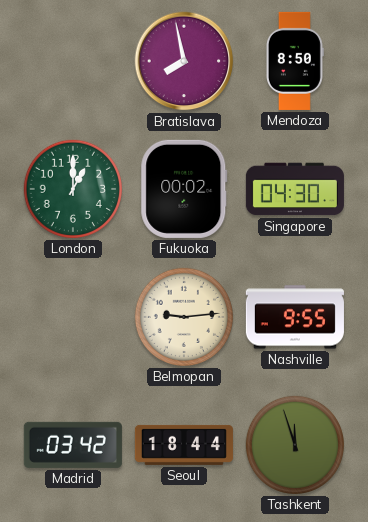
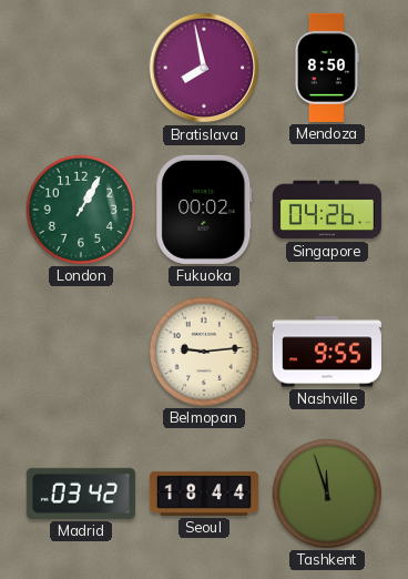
London: 1:00 -> 1:05 (81, 210)
Singapore: 04:30 -> 04:26 (327, 210)
